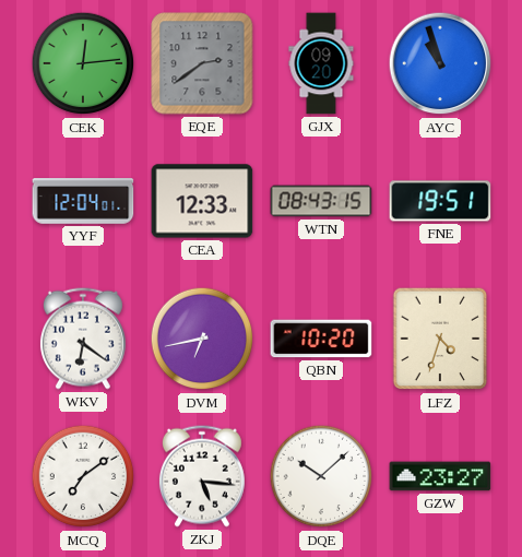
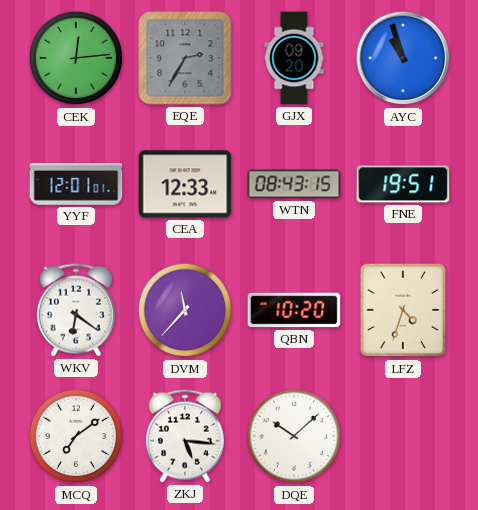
EQE: 2:39 -> 2:35 (185, 58)
YYF: 12:04 -> 12:01 (76, 184)
DVM: 6:43 -> 11:37 (185, 310)
GZW: 23:27 -> none (440, 476)
